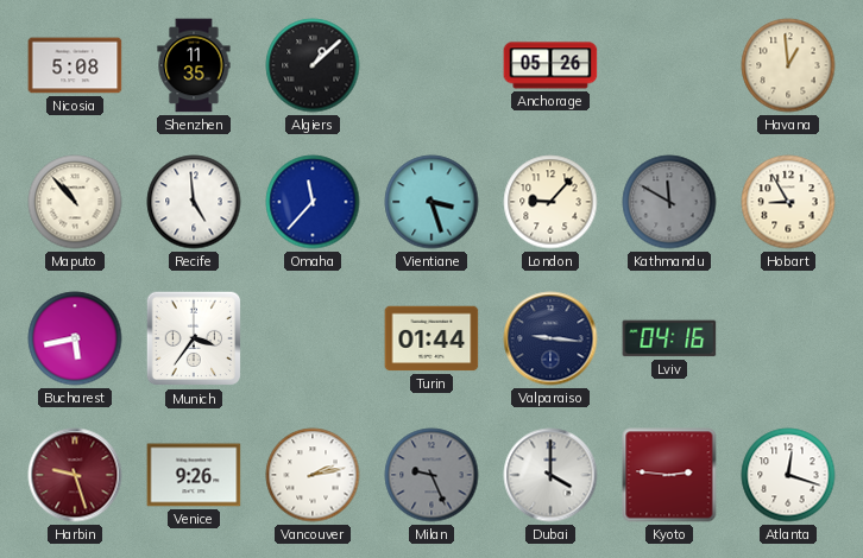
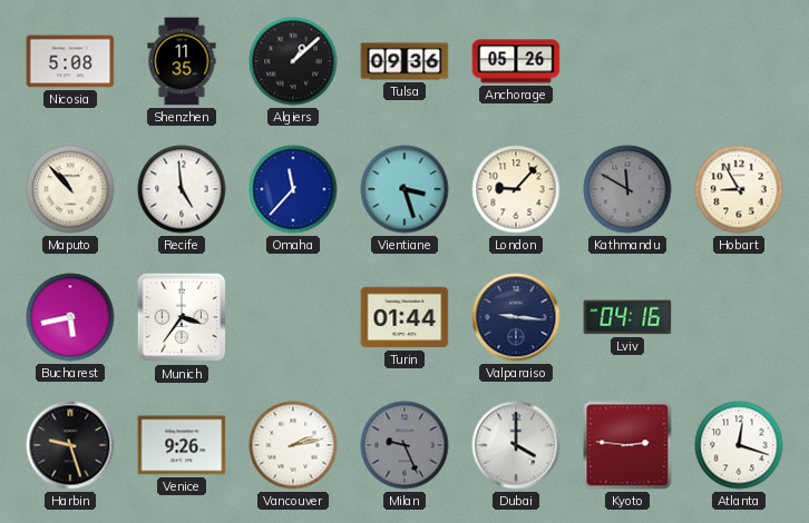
Tulsa: none -> 09:36 (405, 61)
Havana: 12:59 -> none (788, 65)
Harbin dial: burgundy -> black (70, 445)
